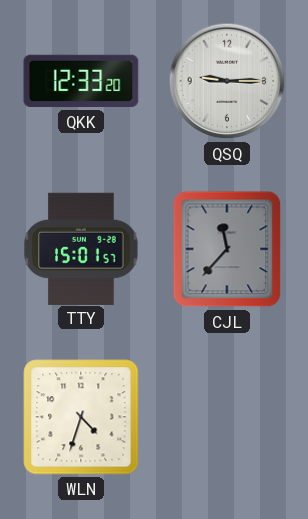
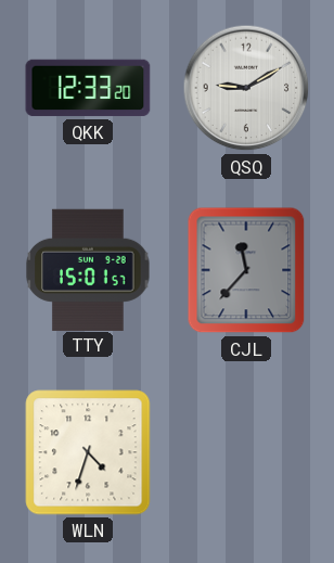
QSQ: 9:15 -> 9:10 (246, 88)
